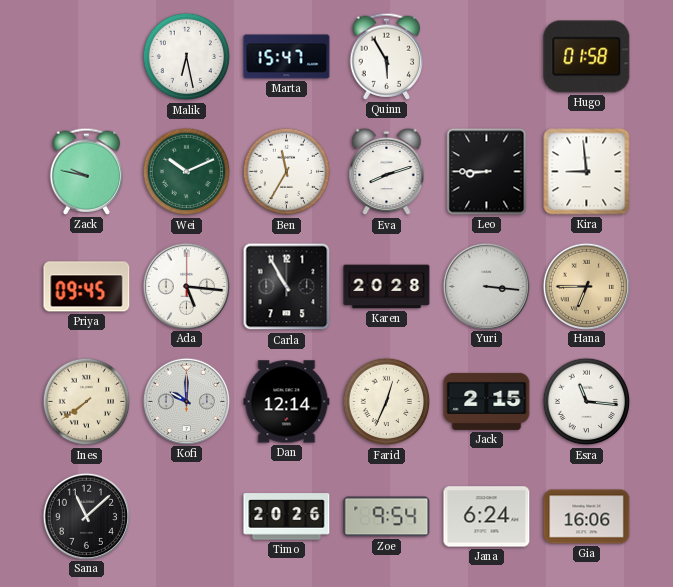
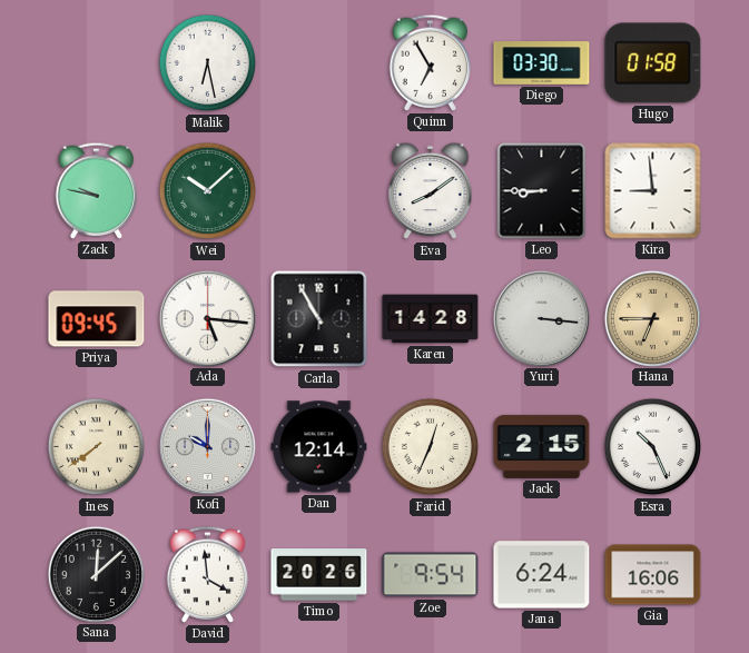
Marta: 15:47 -> none (287, 57)
Quinn: 5:55 -> 6:55 (431, 62)
Diego: none -> 03:30 (542, 63)
Wei: 10:11 -> 10:08 (208, 191)
Ben: 11:35 -> none (287, 172)
Eva: 8:12 -> 8:09 (431, 191)
Karen: 20:28 -> 14:28 (431, 319)
Esra: 11:16 -> 10:26 (653, 447)
Sana: 11:08 -> 12:08 (96, 574)
David: none -> 3:59 (208, 574)
